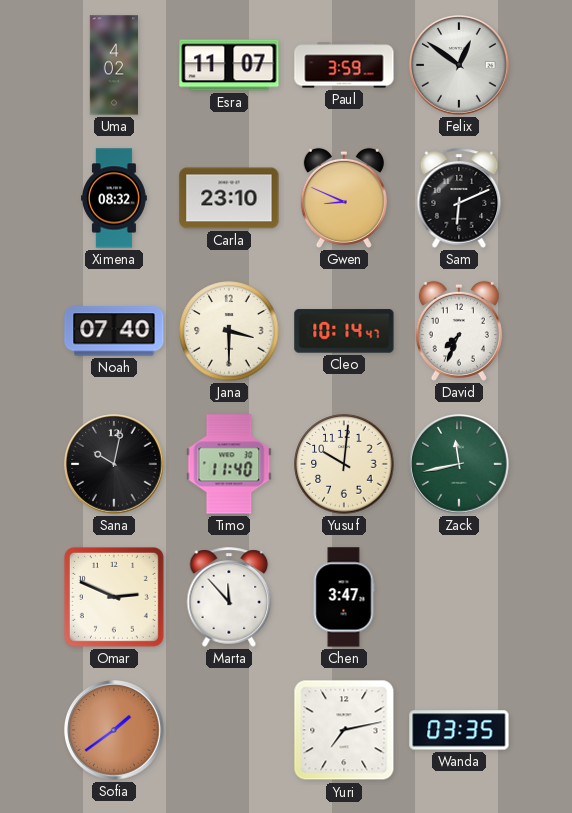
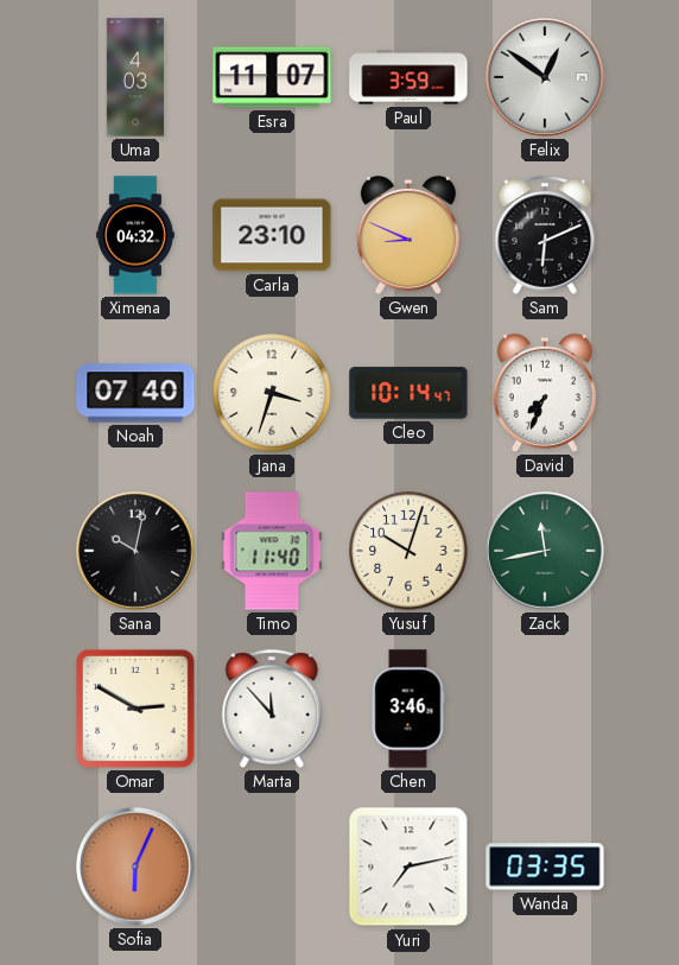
Uma: 4:02 -> 4:03 (134, 77)
Ximena: 08:32 -> 04:32 (137, 235)
Jana: 3:30 -> 3:33 (272, 393)
Yusuf: 10:01 -> 10:03 (408, 551)
Omar: 2:49 -> 2:50 (135, 709)
Chen: 3:47 -> 3:46 (408, 709)
Sofia: 1:39 -> 6:04 (137, 868)
